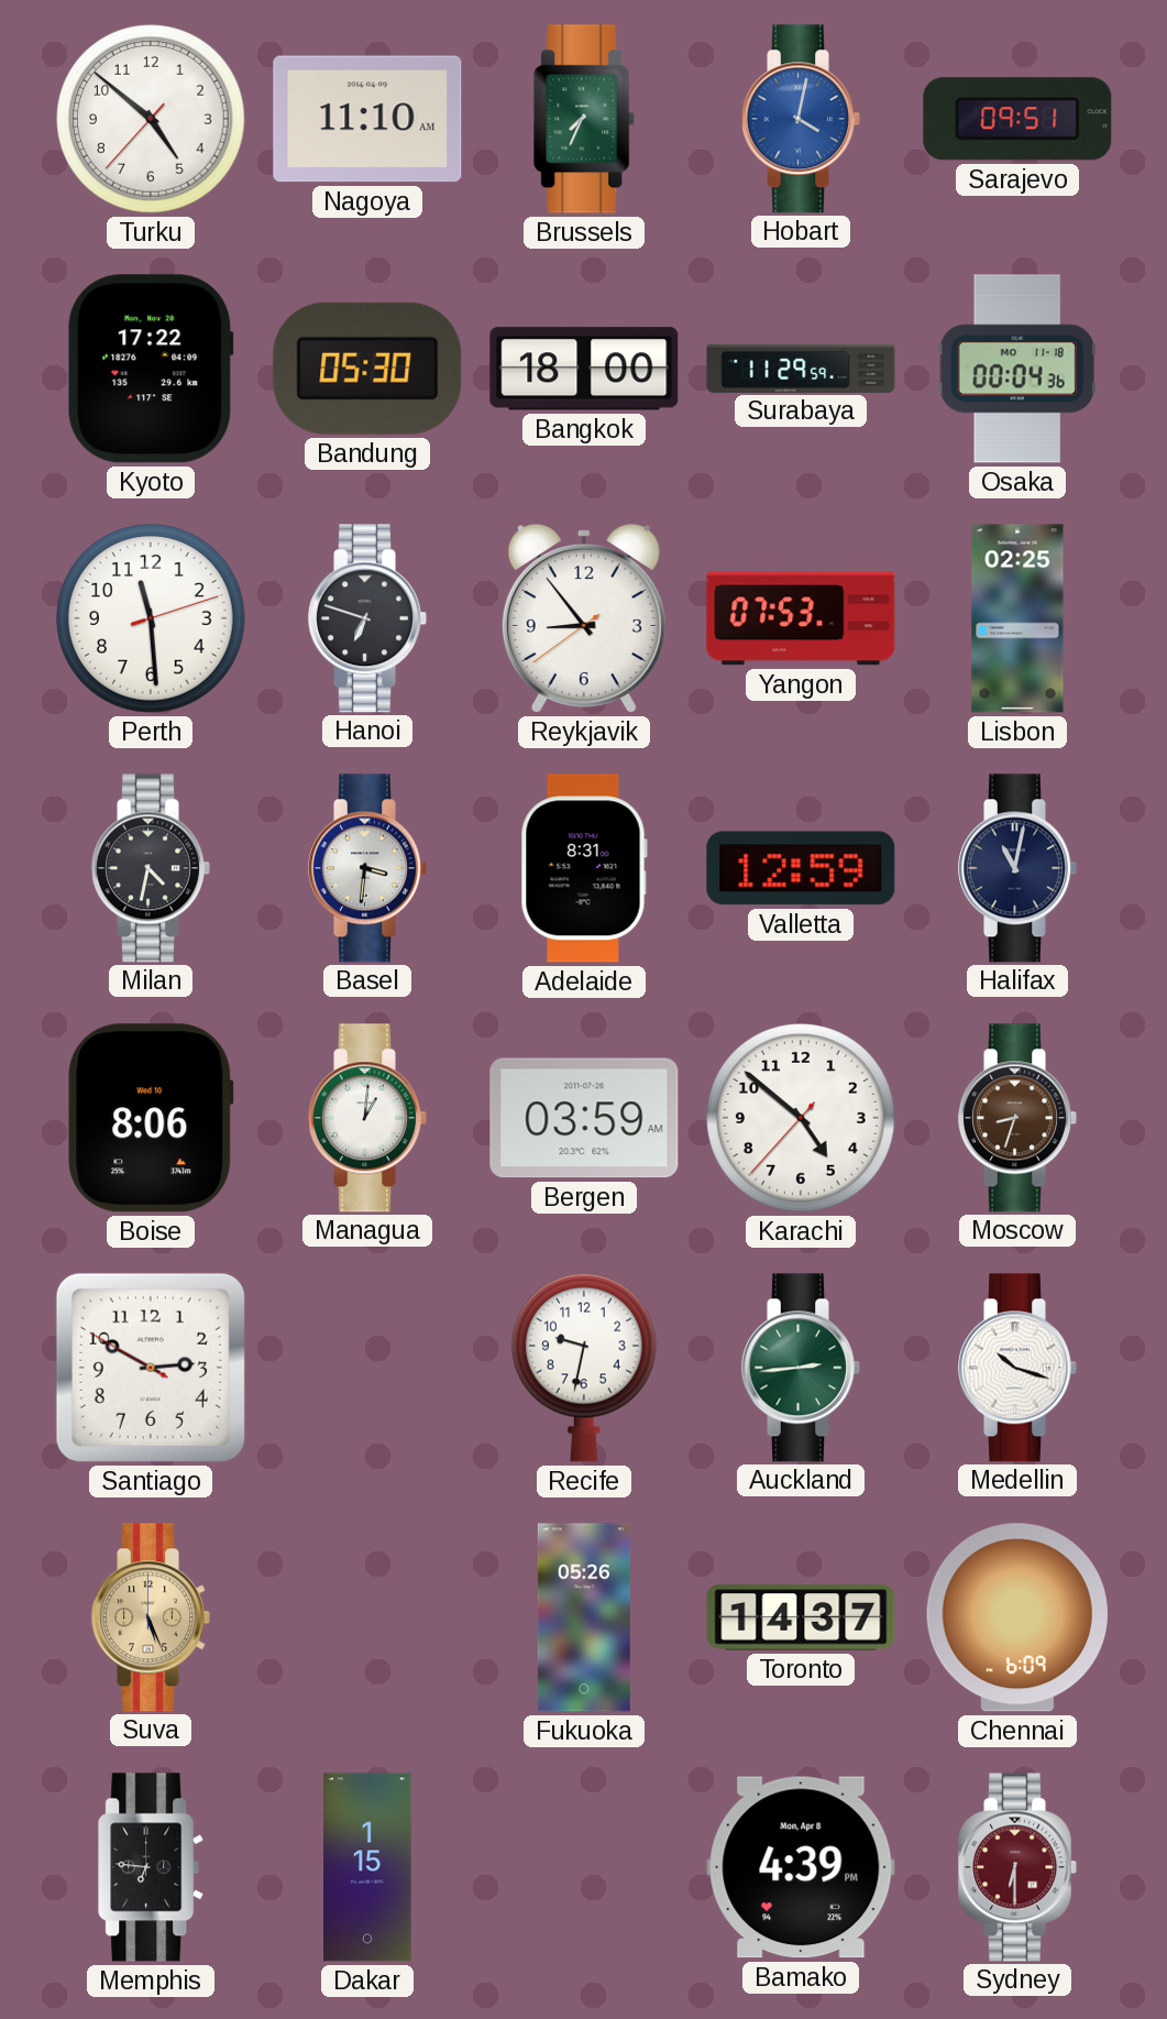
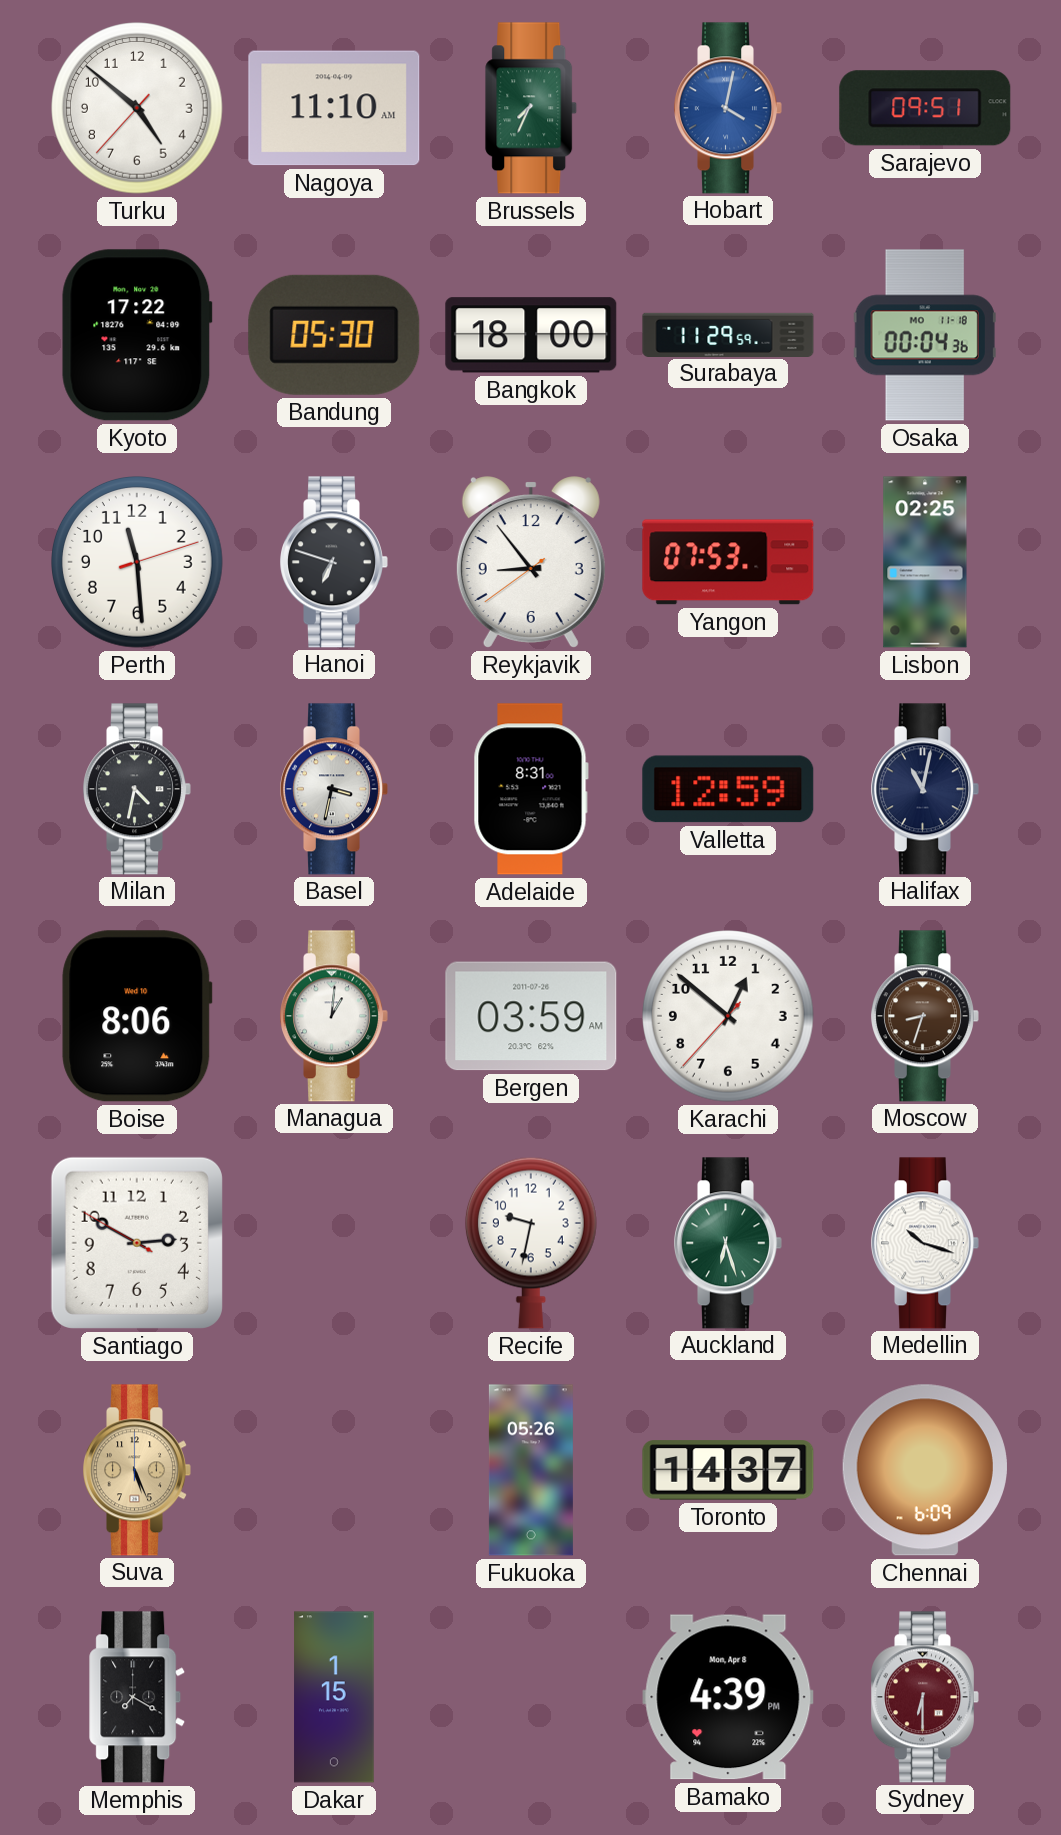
Basel: 3:31 -> 3:32 (334, 789)
Karachi: 4:51 -> 12:51 (729, 1017)
Auckland: 2:44 -> 6:27 (728, 1243)
Memphis: 6:46 -> 7:20 (138, 1697)
